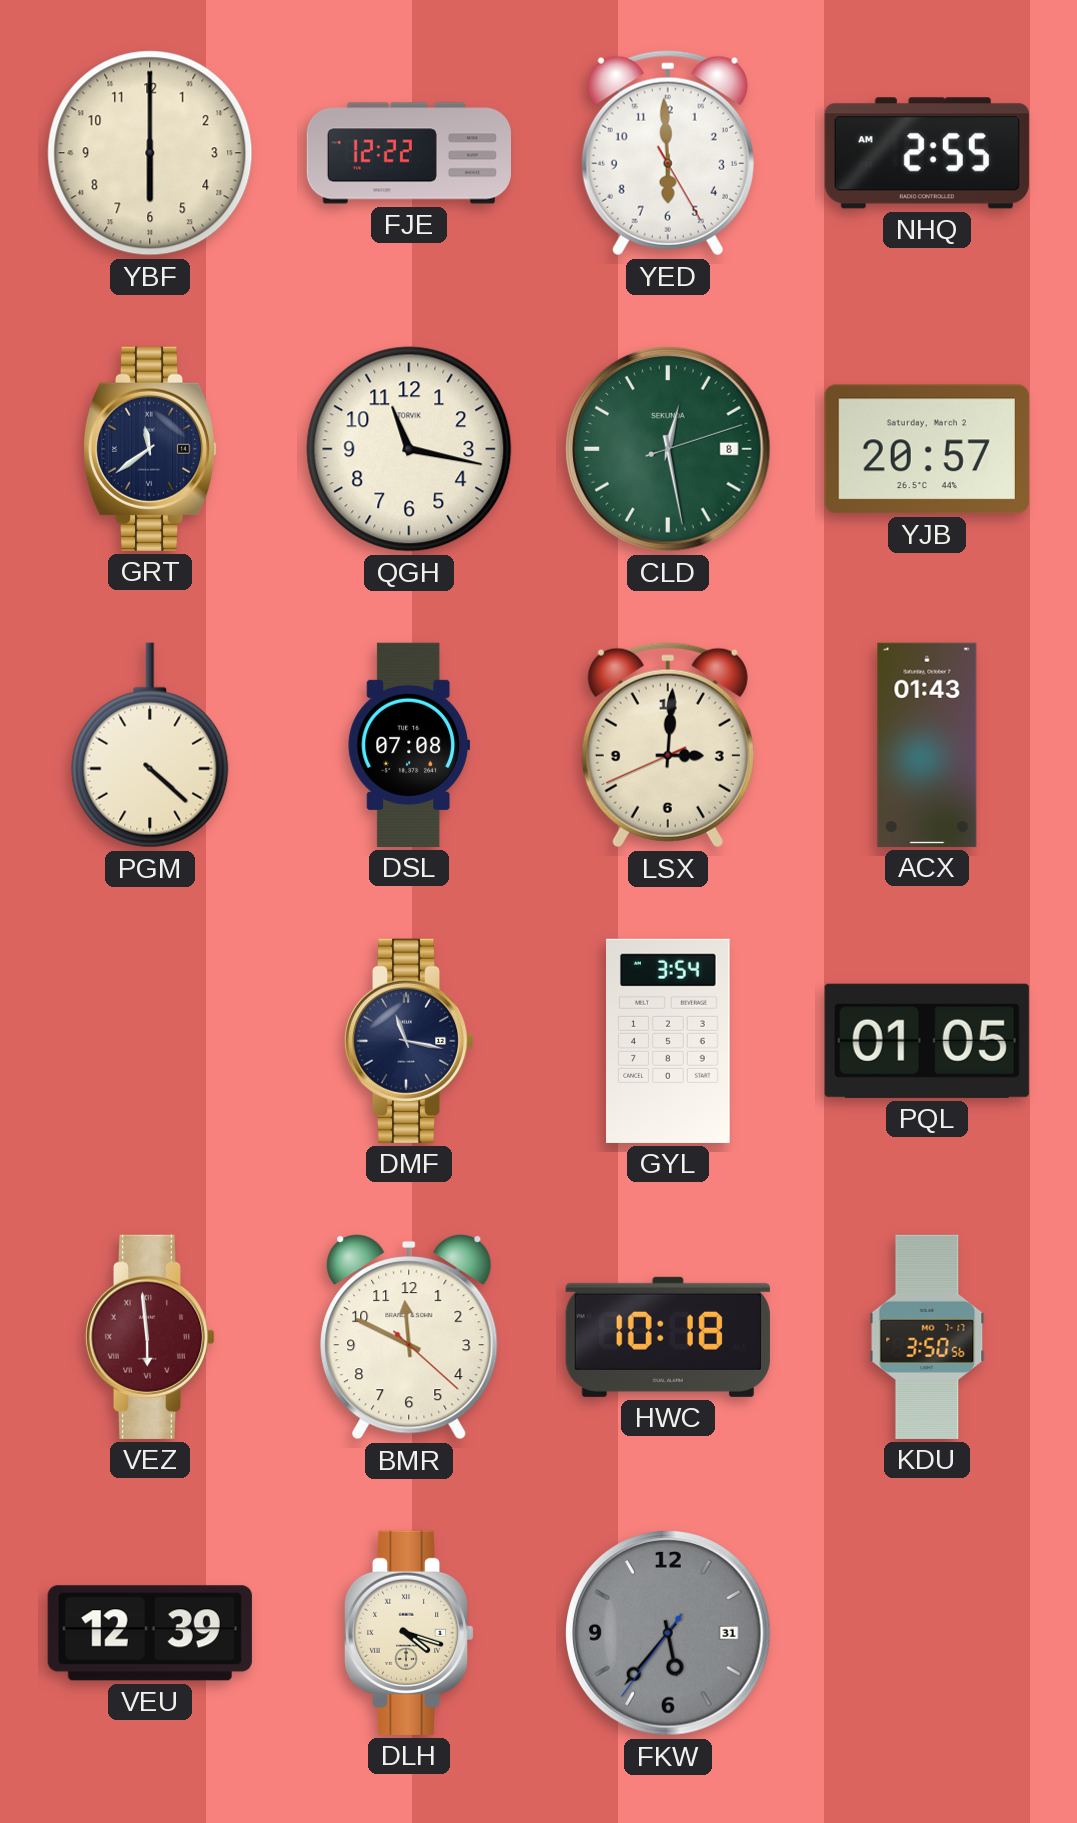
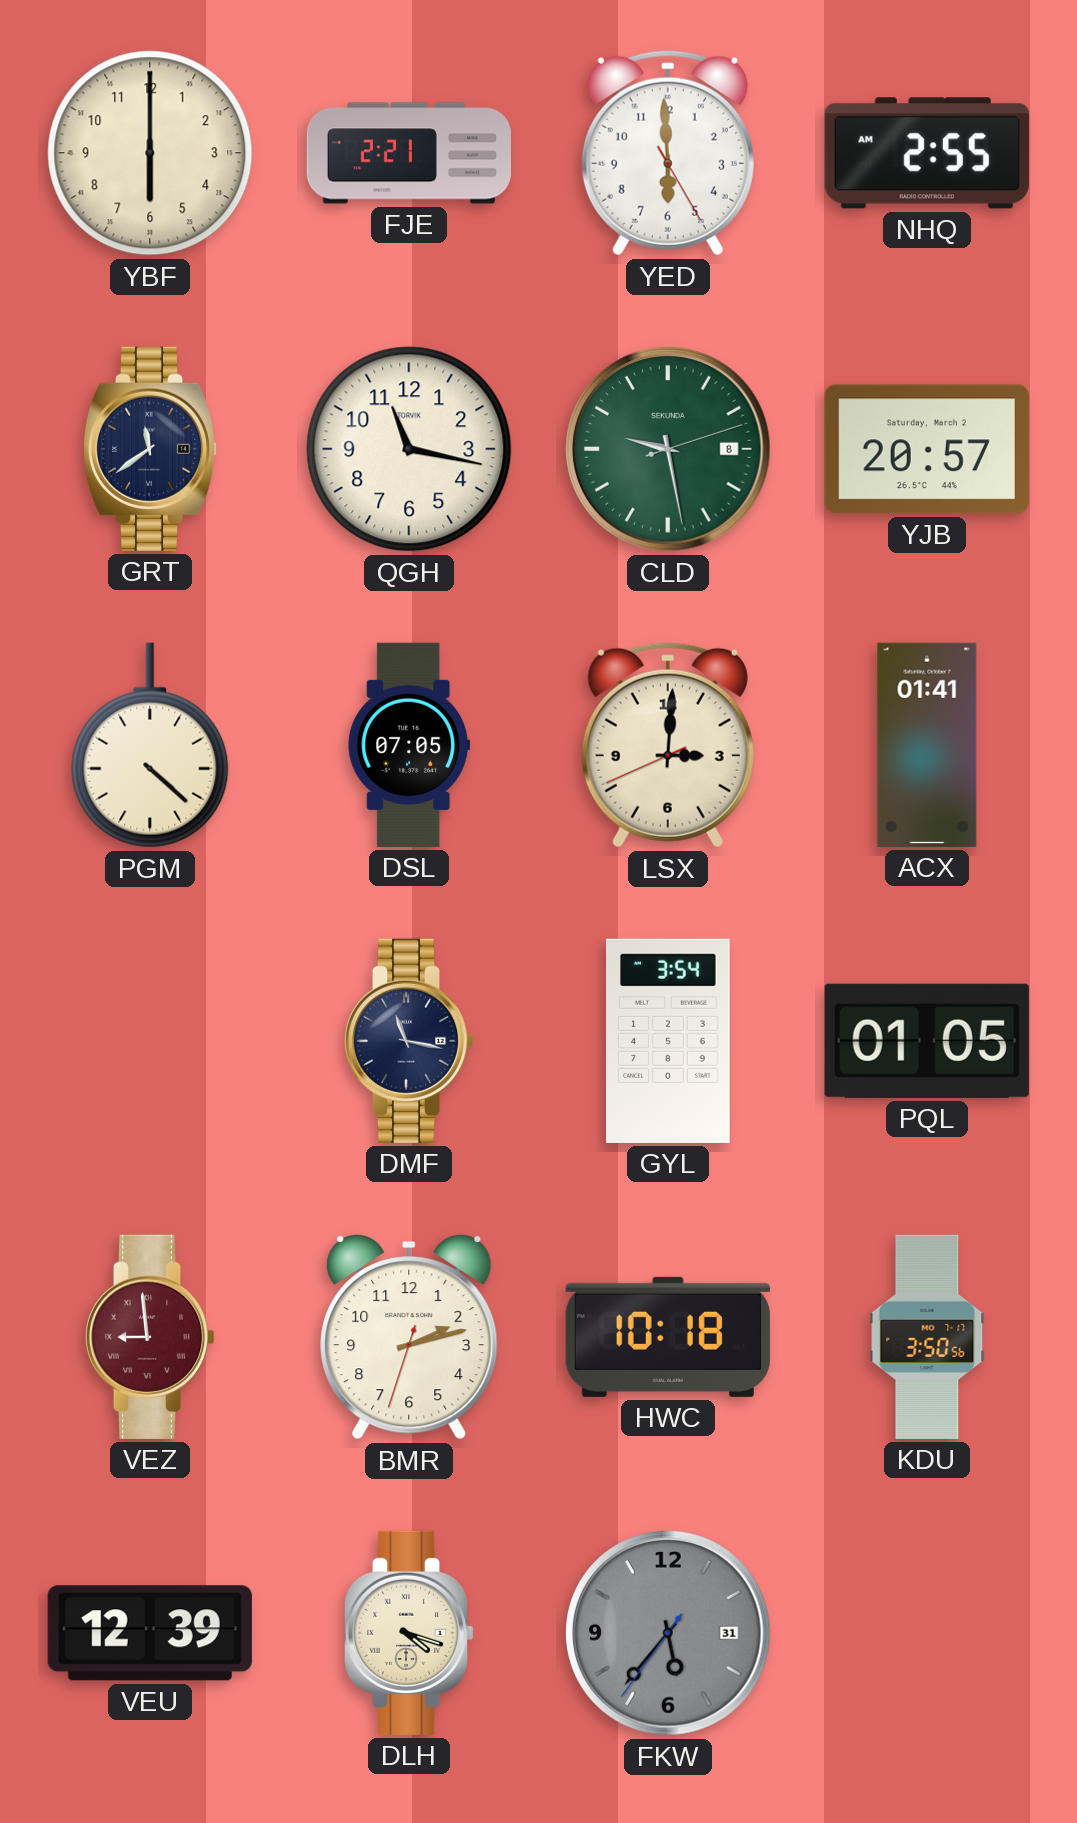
FJE: 12:22 -> 2:21 (408, 153)
CLD: 12:28 -> 9:28 (669, 450)
DSL: 07:08 -> 07:05 (408, 745)
ACX: 01:43 -> 01:41 (927, 745)
VEZ: 5:59 -> 8:59 (150, 1337)
BMR: 11:49 -> 2:12 (409, 1338)
